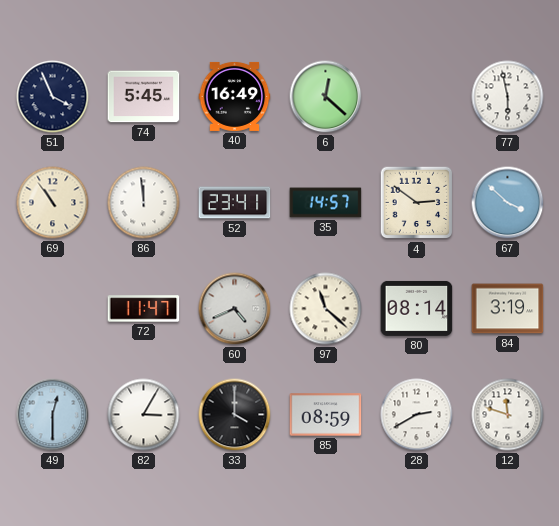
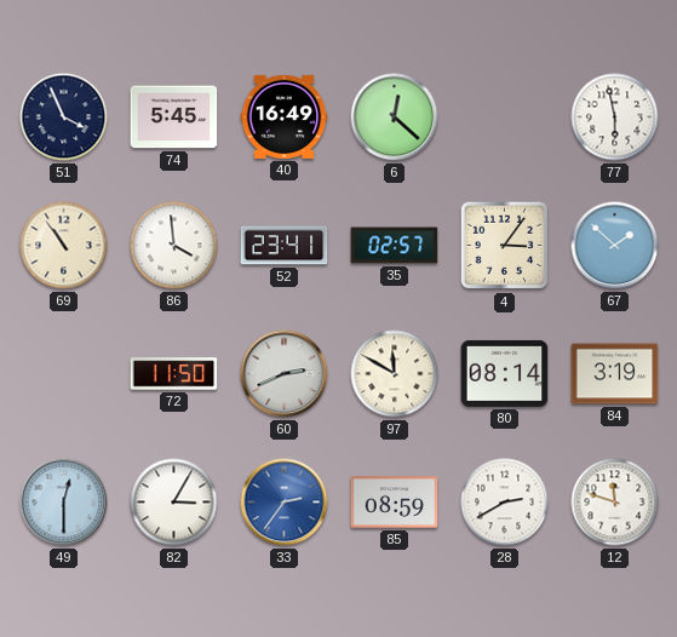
86: 11:59 -> 3:59 (174, 246)
35: 14:57 -> 02:57 (395, 246)
4: 2:51 -> 3:06 (505, 246)
67: 3:52 -> 1:52 (615, 246)
72: 11:47 -> 11:50 (174, 374)
60: 4:41 -> 2:41 (285, 374)
97: 11:22 -> 11:50 (395, 374)
33: 4:00 -> 2:36 (285, 503)
33 dial: black -> blue (285, 503)
